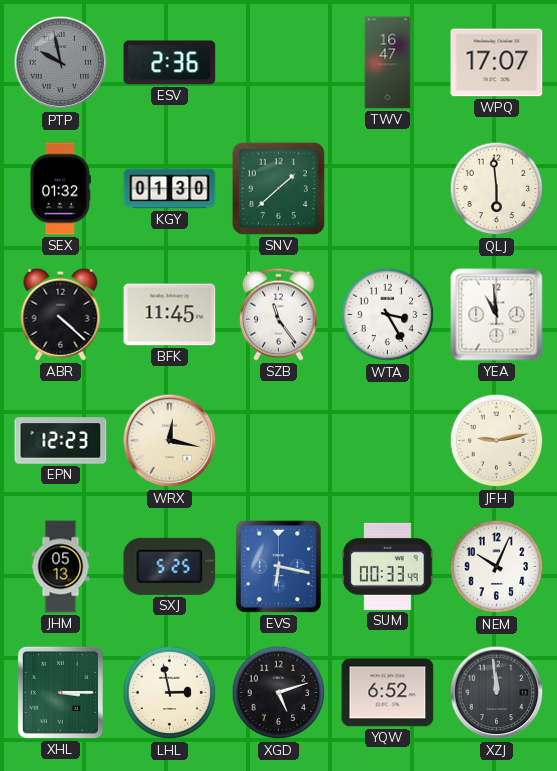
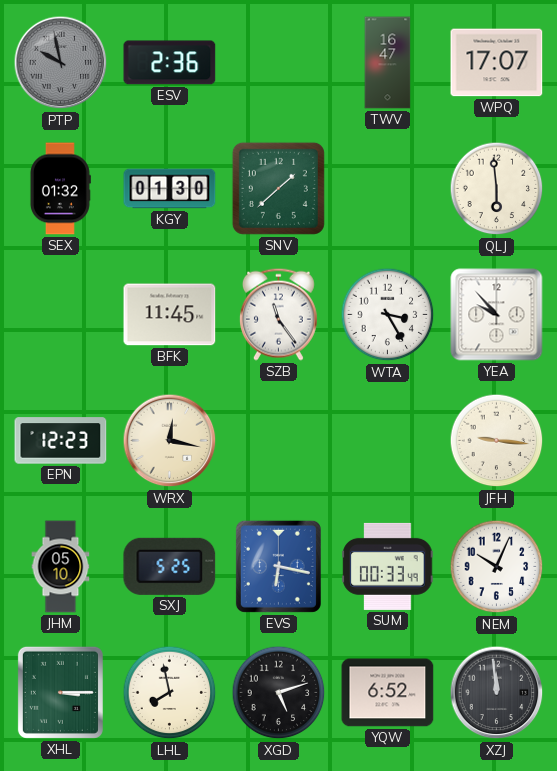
ABR: 4:22 -> none (61, 314)
YEA: 10:59 -> 9:53 (497, 315)
JFH: 9:13 -> 9:16 (497, 441)
JHM: 05:13 -> 05:10 (61, 567)
LHL: 2:58 -> 7:58 (170, 693)
